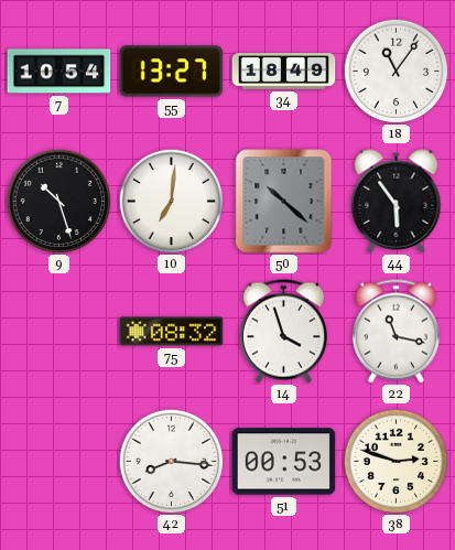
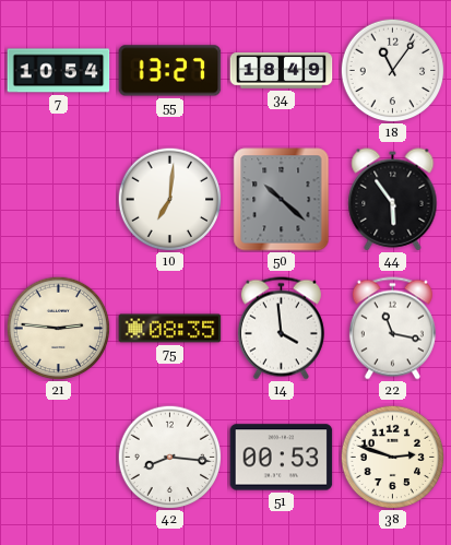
9: 10:27 -> none (58, 201)
21: none -> 2:46 (58, 328)
75: 08:32 -> 08:35 (170, 329)
14: 3:57 -> 3:59 (281, 329)
